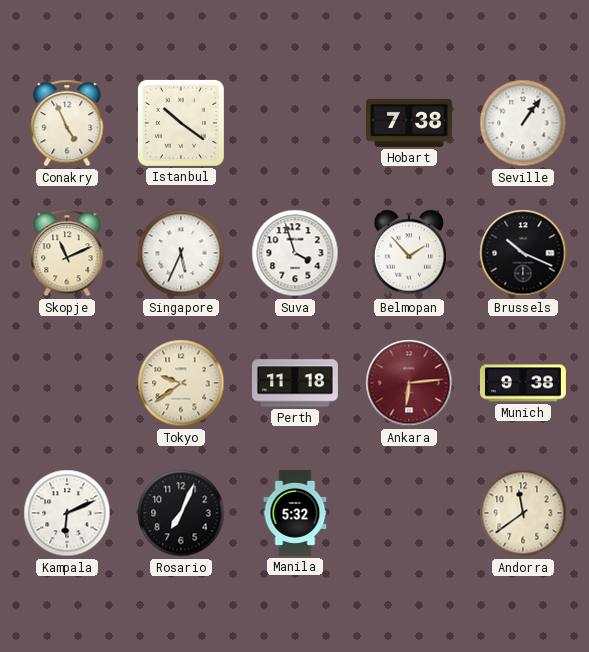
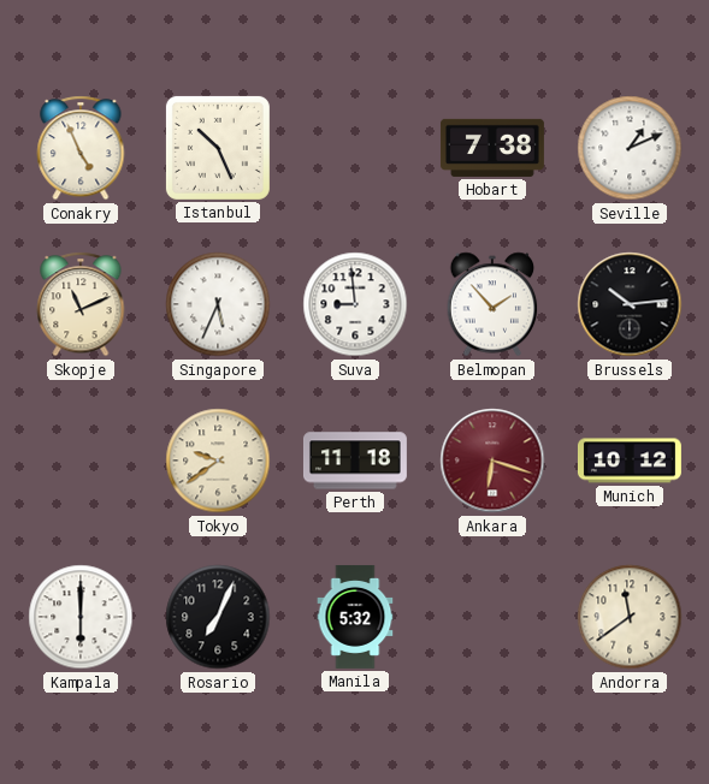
Istanbul: 10:21 -> 10:26 (218, 148)
Seville: 1:06 -> 1:11 (630, 148)
Suva: 3:57 -> 8:59 (355, 304)
Brussels: 10:19 -> 10:14 (630, 304)
Ankara: 6:14 -> 6:18 (492, 461)
Munich: 9:38 -> 10:12 (630, 461)
Kampala: 6:11 -> 6:00 (81, 617)
